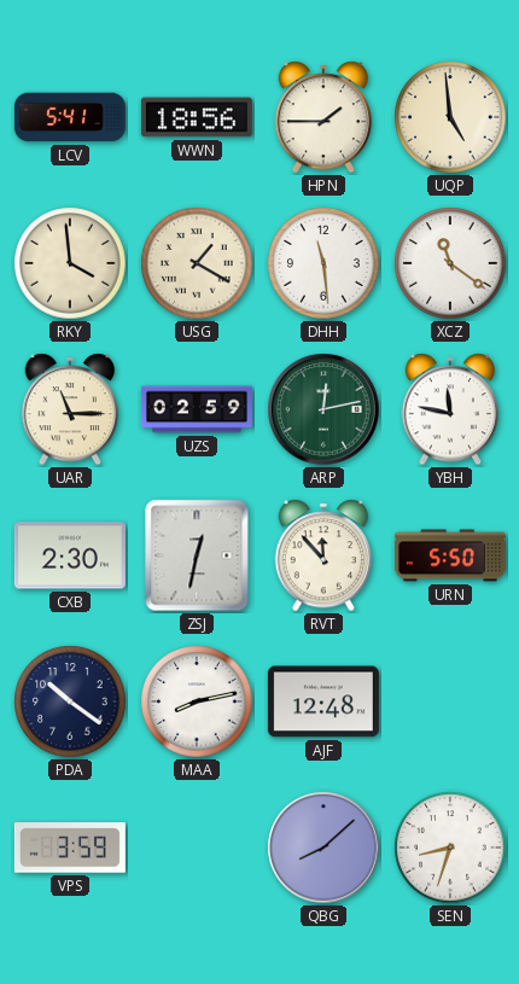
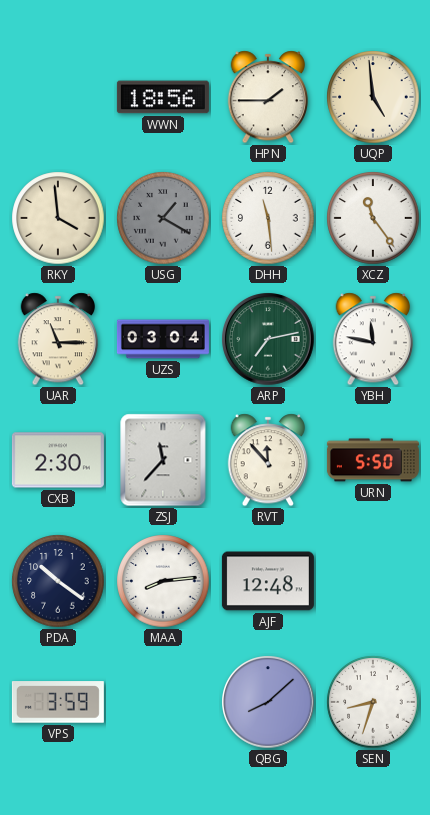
LCV: 5:41 -> none (70, 117)
USG dial: cream -> grey (163, 218)
XCZ: 11:21 -> 11:24 (373, 218)
UZS: 02:59 -> 03:04 (163, 339)
ARP: 12:13 -> 7:13 (268, 339)
ZSJ: 12:32 -> 11:37 (163, 460)
MAA: 8:13 -> 8:14 (163, 581)
